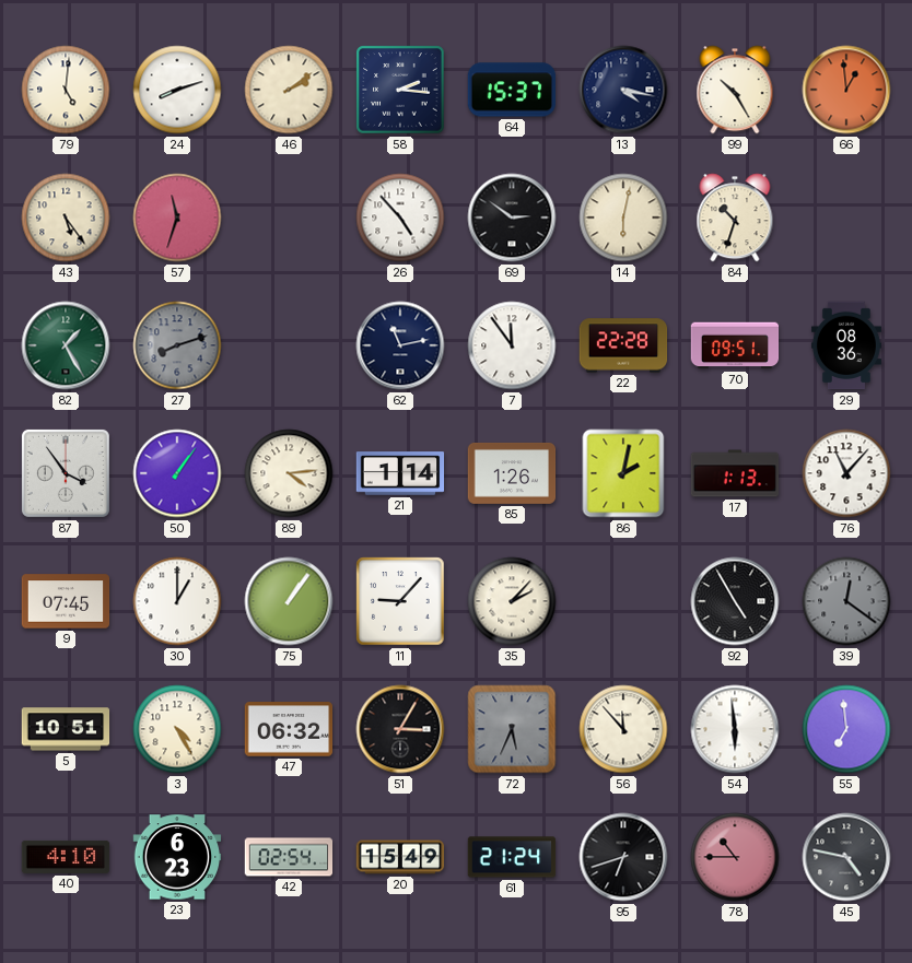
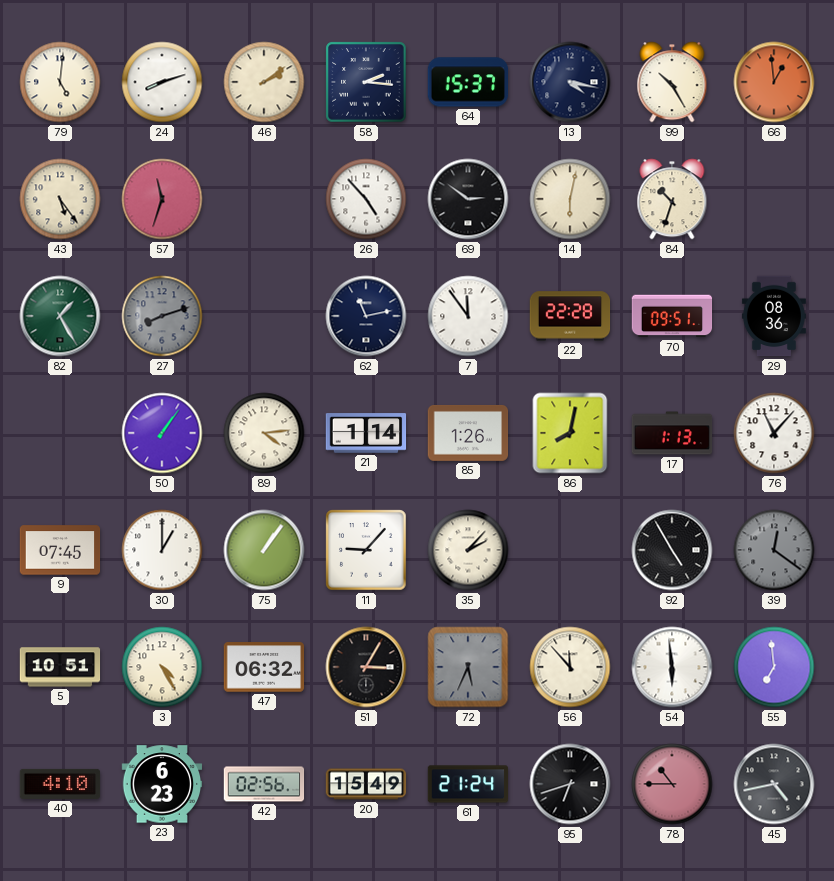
87: 3:54 -> none (66, 473)
86: 2:02 -> 8:02 (570, 433)
42: 02:54 -> 02:56 (264, 784)
45: 4:47 -> 4:43 (774, 784)
